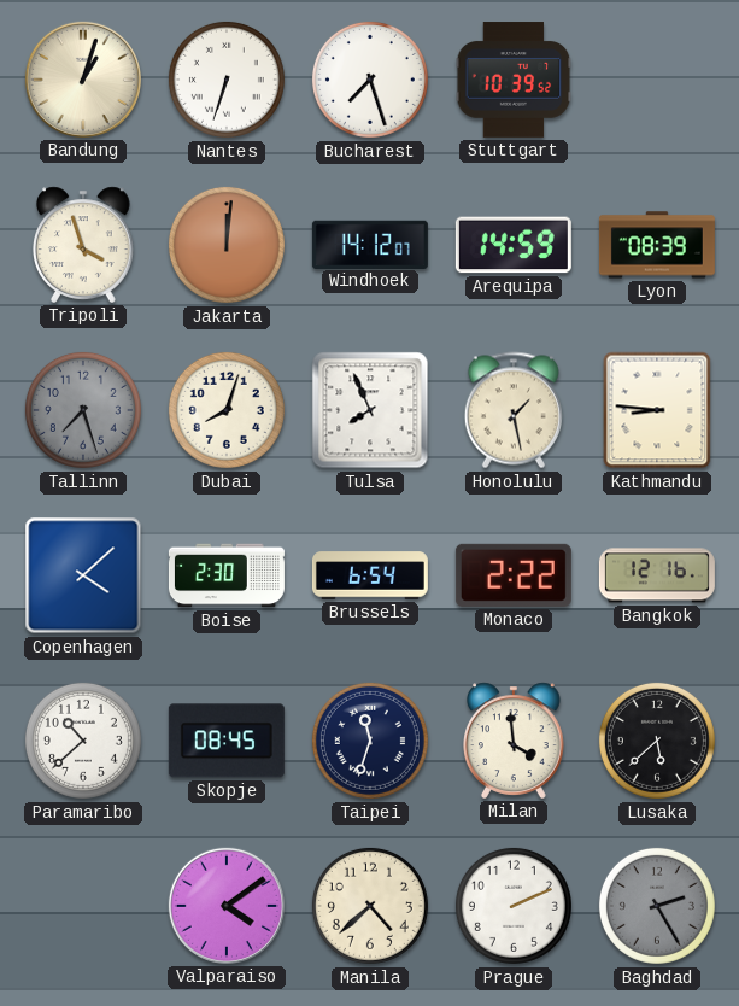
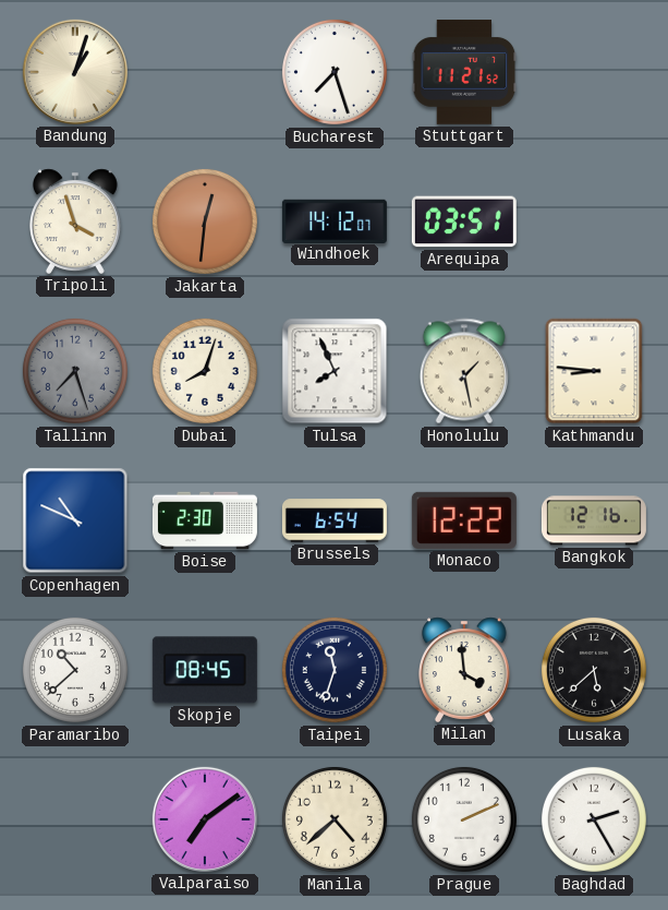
Nantes: 6:33 -> none (227, 80)
Stuttgart: 10:39 -> 11:21 (464, 72)
Jakarta: 12:01 -> 12:31 (205, 221)
Arequipa: 14:59 -> 03:51 (464, 221)
Lyon: 08:39 -> none (657, 245)
Copenhagen: 4:08 -> 10:49 (75, 520)
Monaco: 2:22 -> 12:22 (464, 520)
Valparaiso: 4:09 -> 7:09 (205, 819)
Baghdad dial: grey -> white (594, 819)
